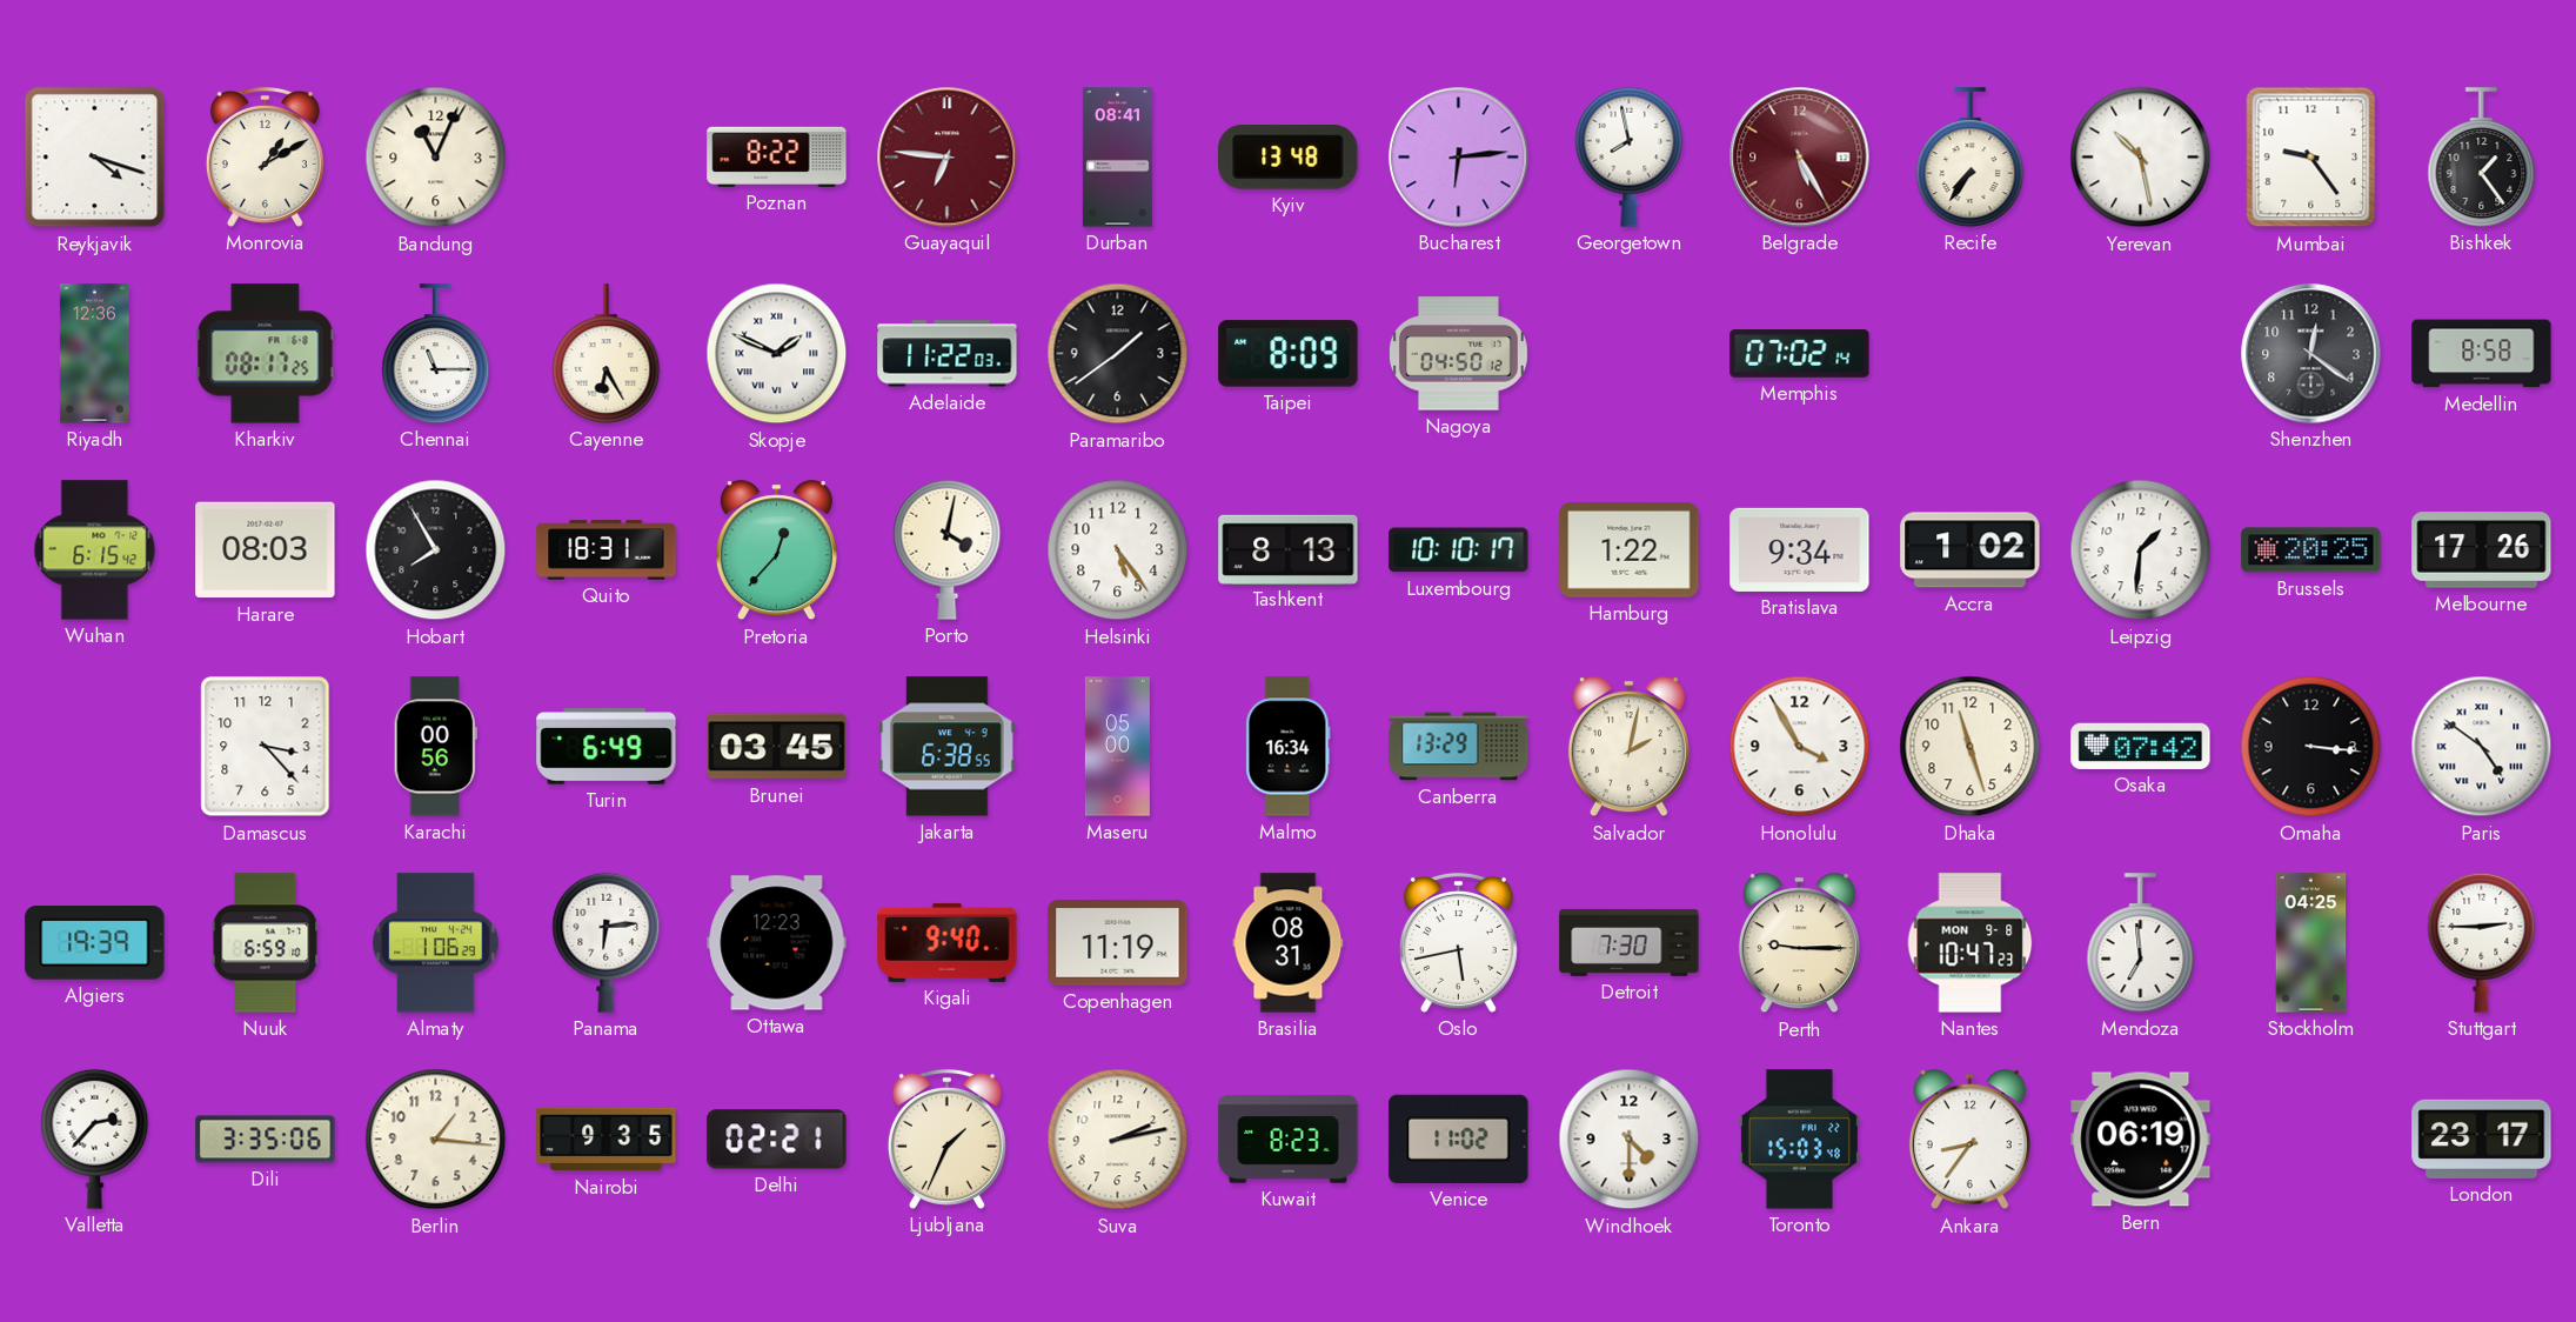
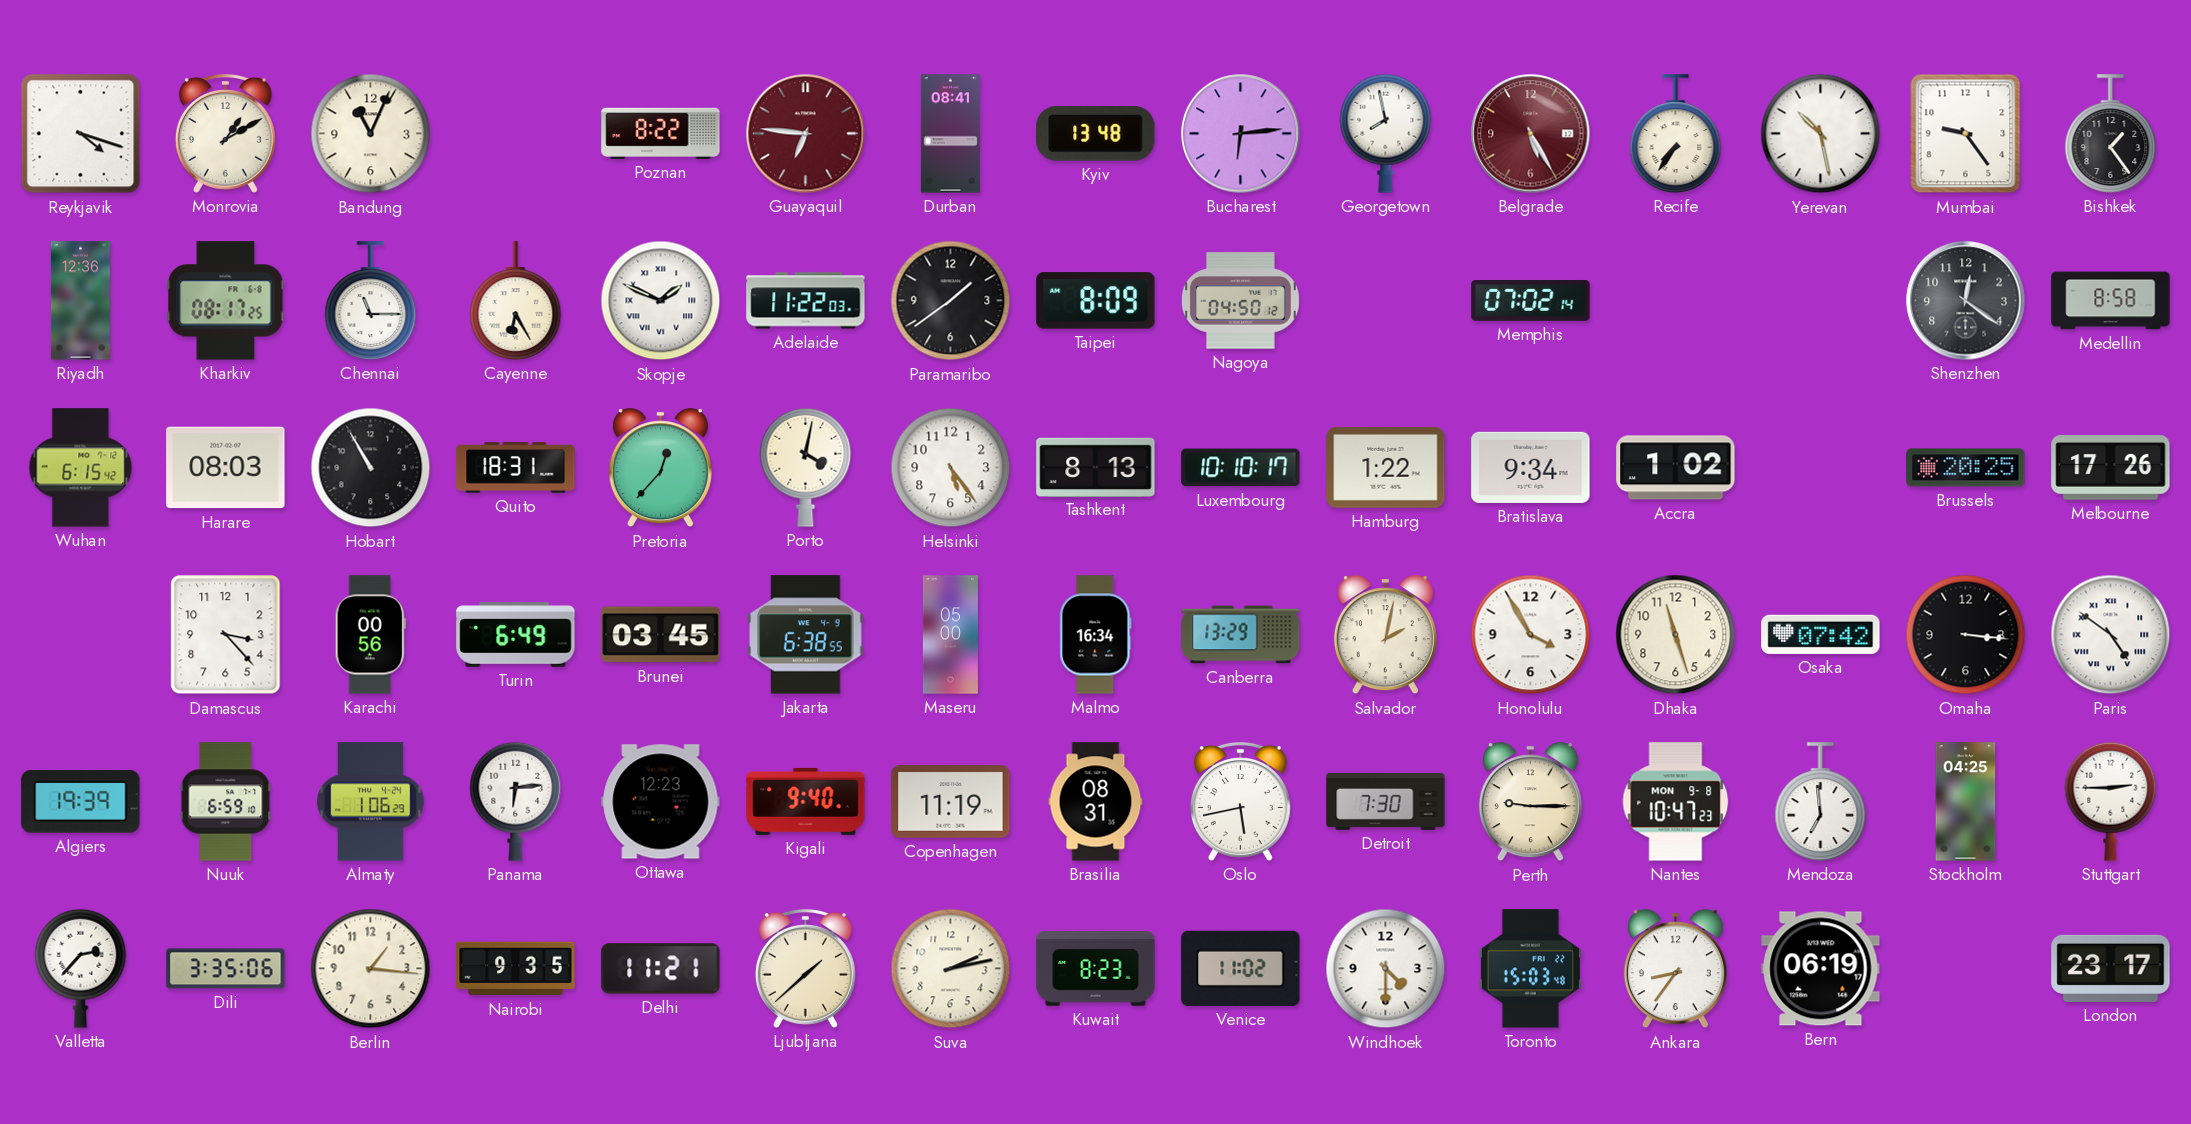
Hobart: 7:55 -> 10:55 (371, 468)
Leipzig: 1:31 -> none (2141, 550)
Delhi: 02:21 -> 11:21 (661, 969)
Ljubljana: 1:34 -> 1:38 (805, 968)
